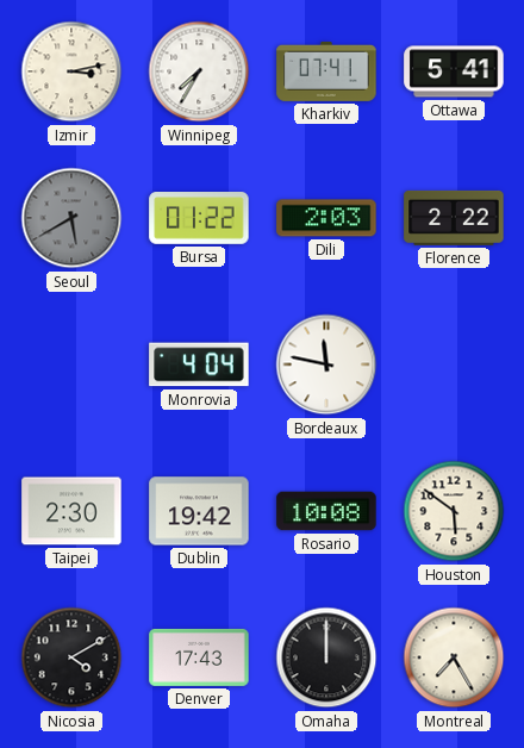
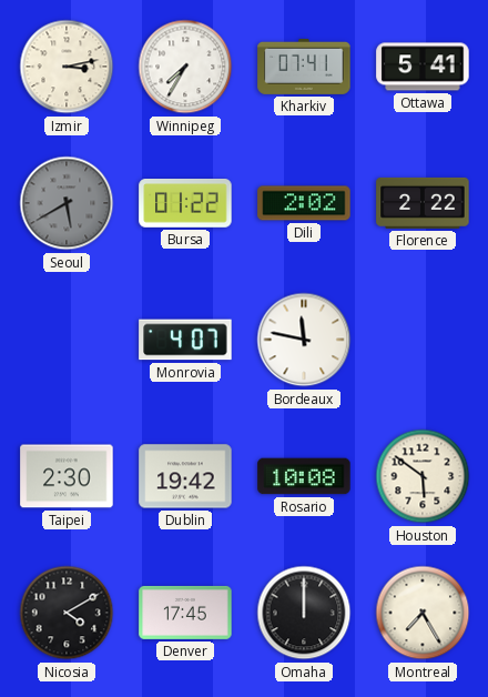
Dili: 2:03 -> 2:02 (304, 203)
Monrovia: 4:04 -> 4:07 (185, 340)
Denver: 17:43 -> 17:45 (185, 613)
